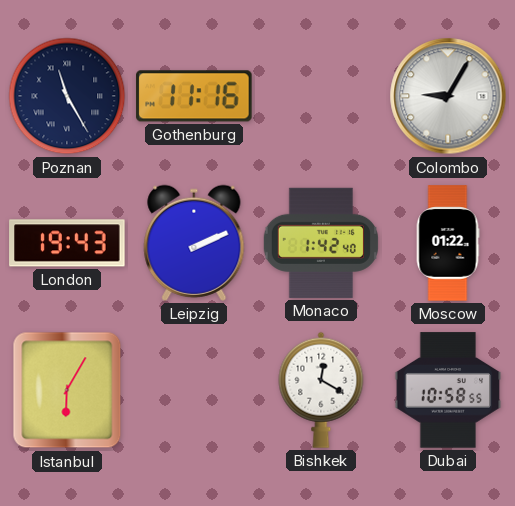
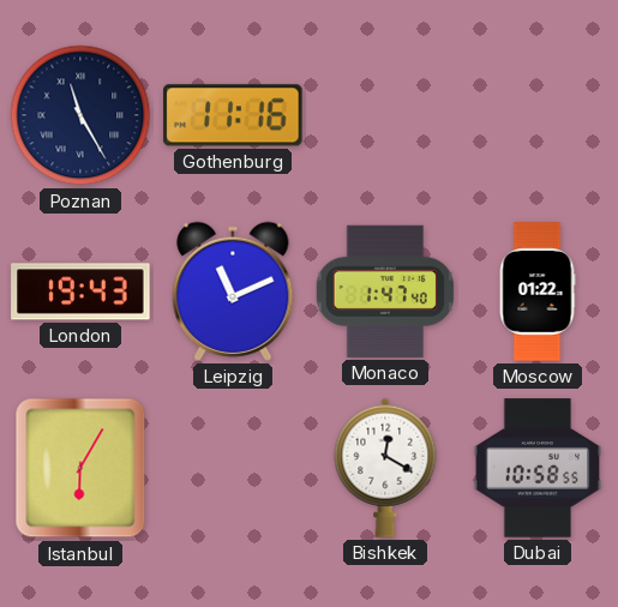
Colombo: 9:05 -> none (448, 96)
Leipzig: 2:11 -> 11:11 (233, 292)
Monaco: 1:42 -> 1:47 (385, 292)
